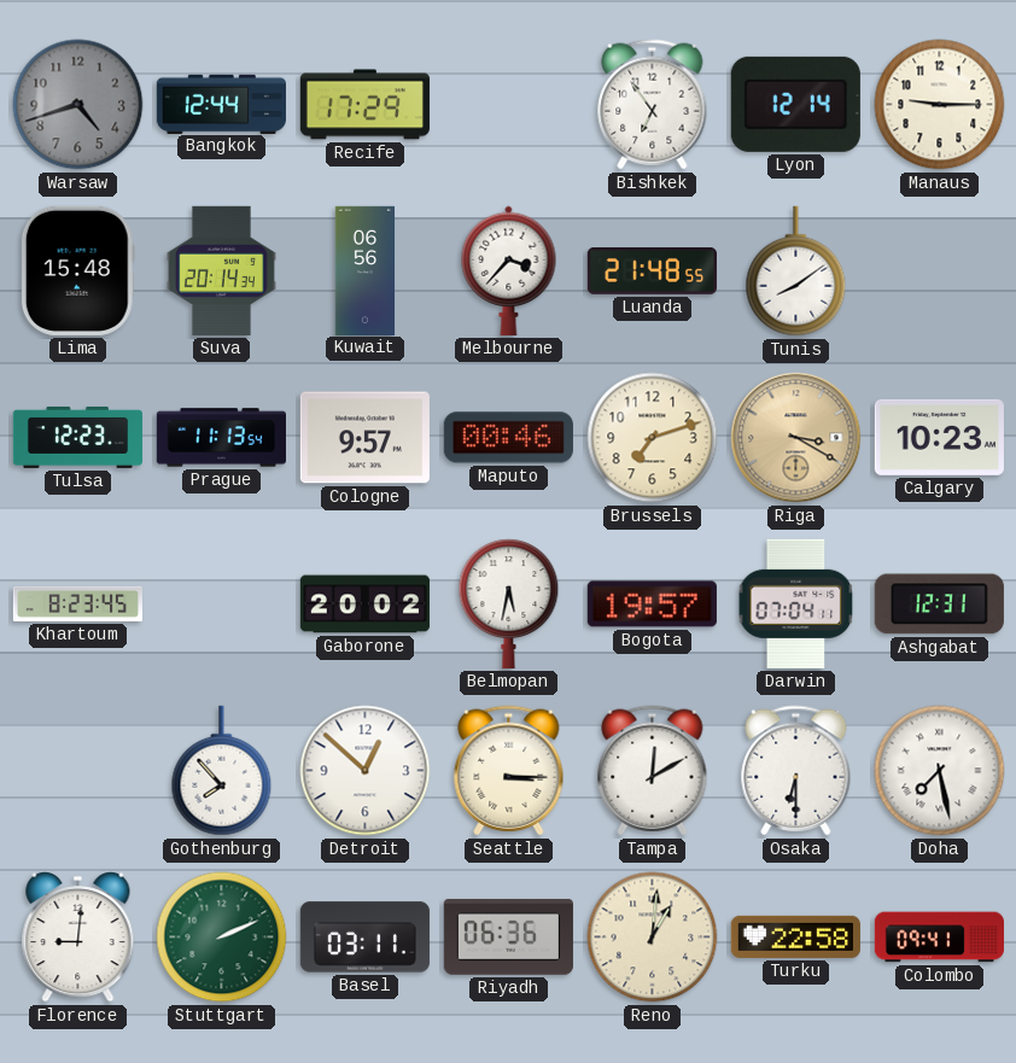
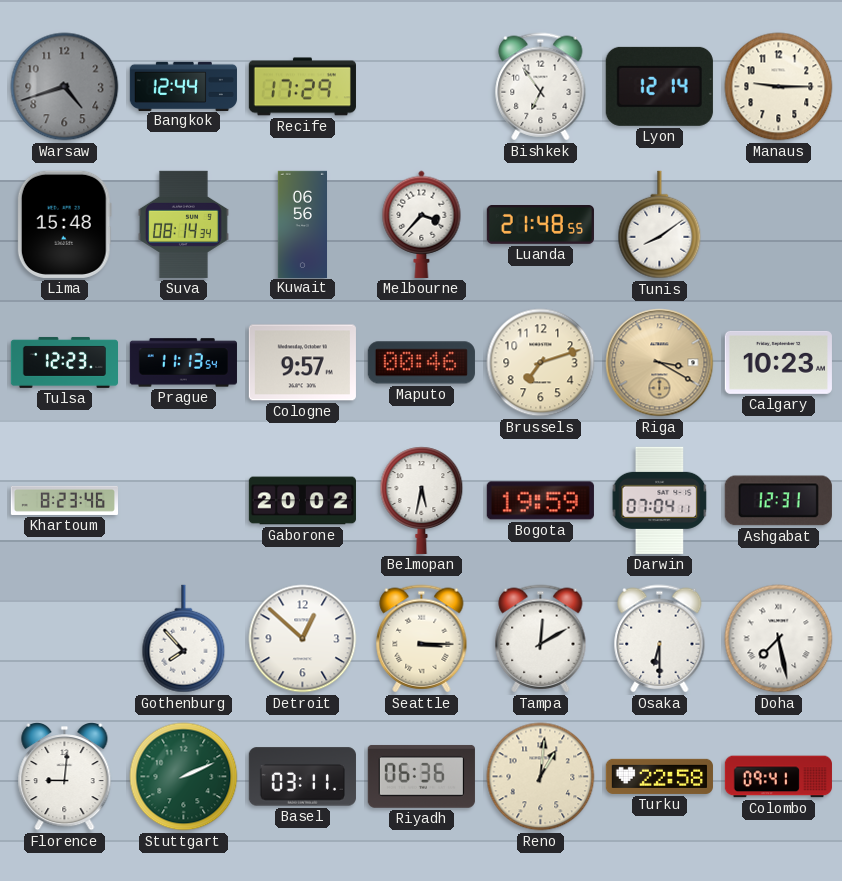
Suva: 20:14 -> 08:14 (183, 224)
Khartoum: 8:23:45 -> 8:23:46 (64, 500)
Bogota: 19:57 -> 19:59 (540, 501)
